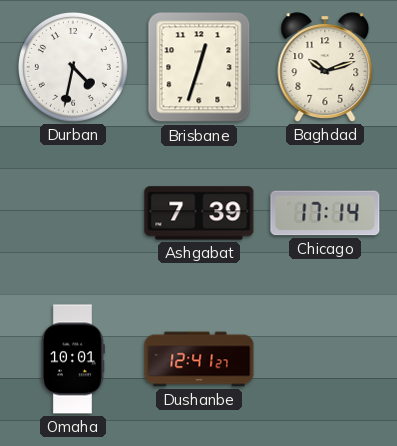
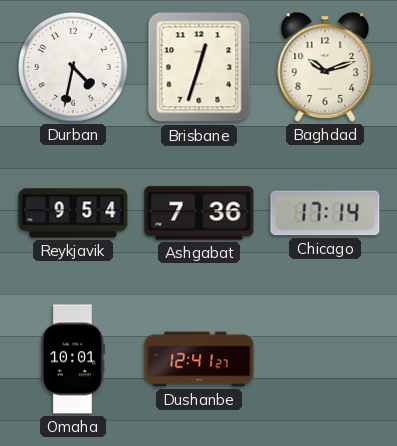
Reykjavik: none -> 9:54 (73, 213)
Ashgabat: 7:39 -> 7:36 (199, 213)
